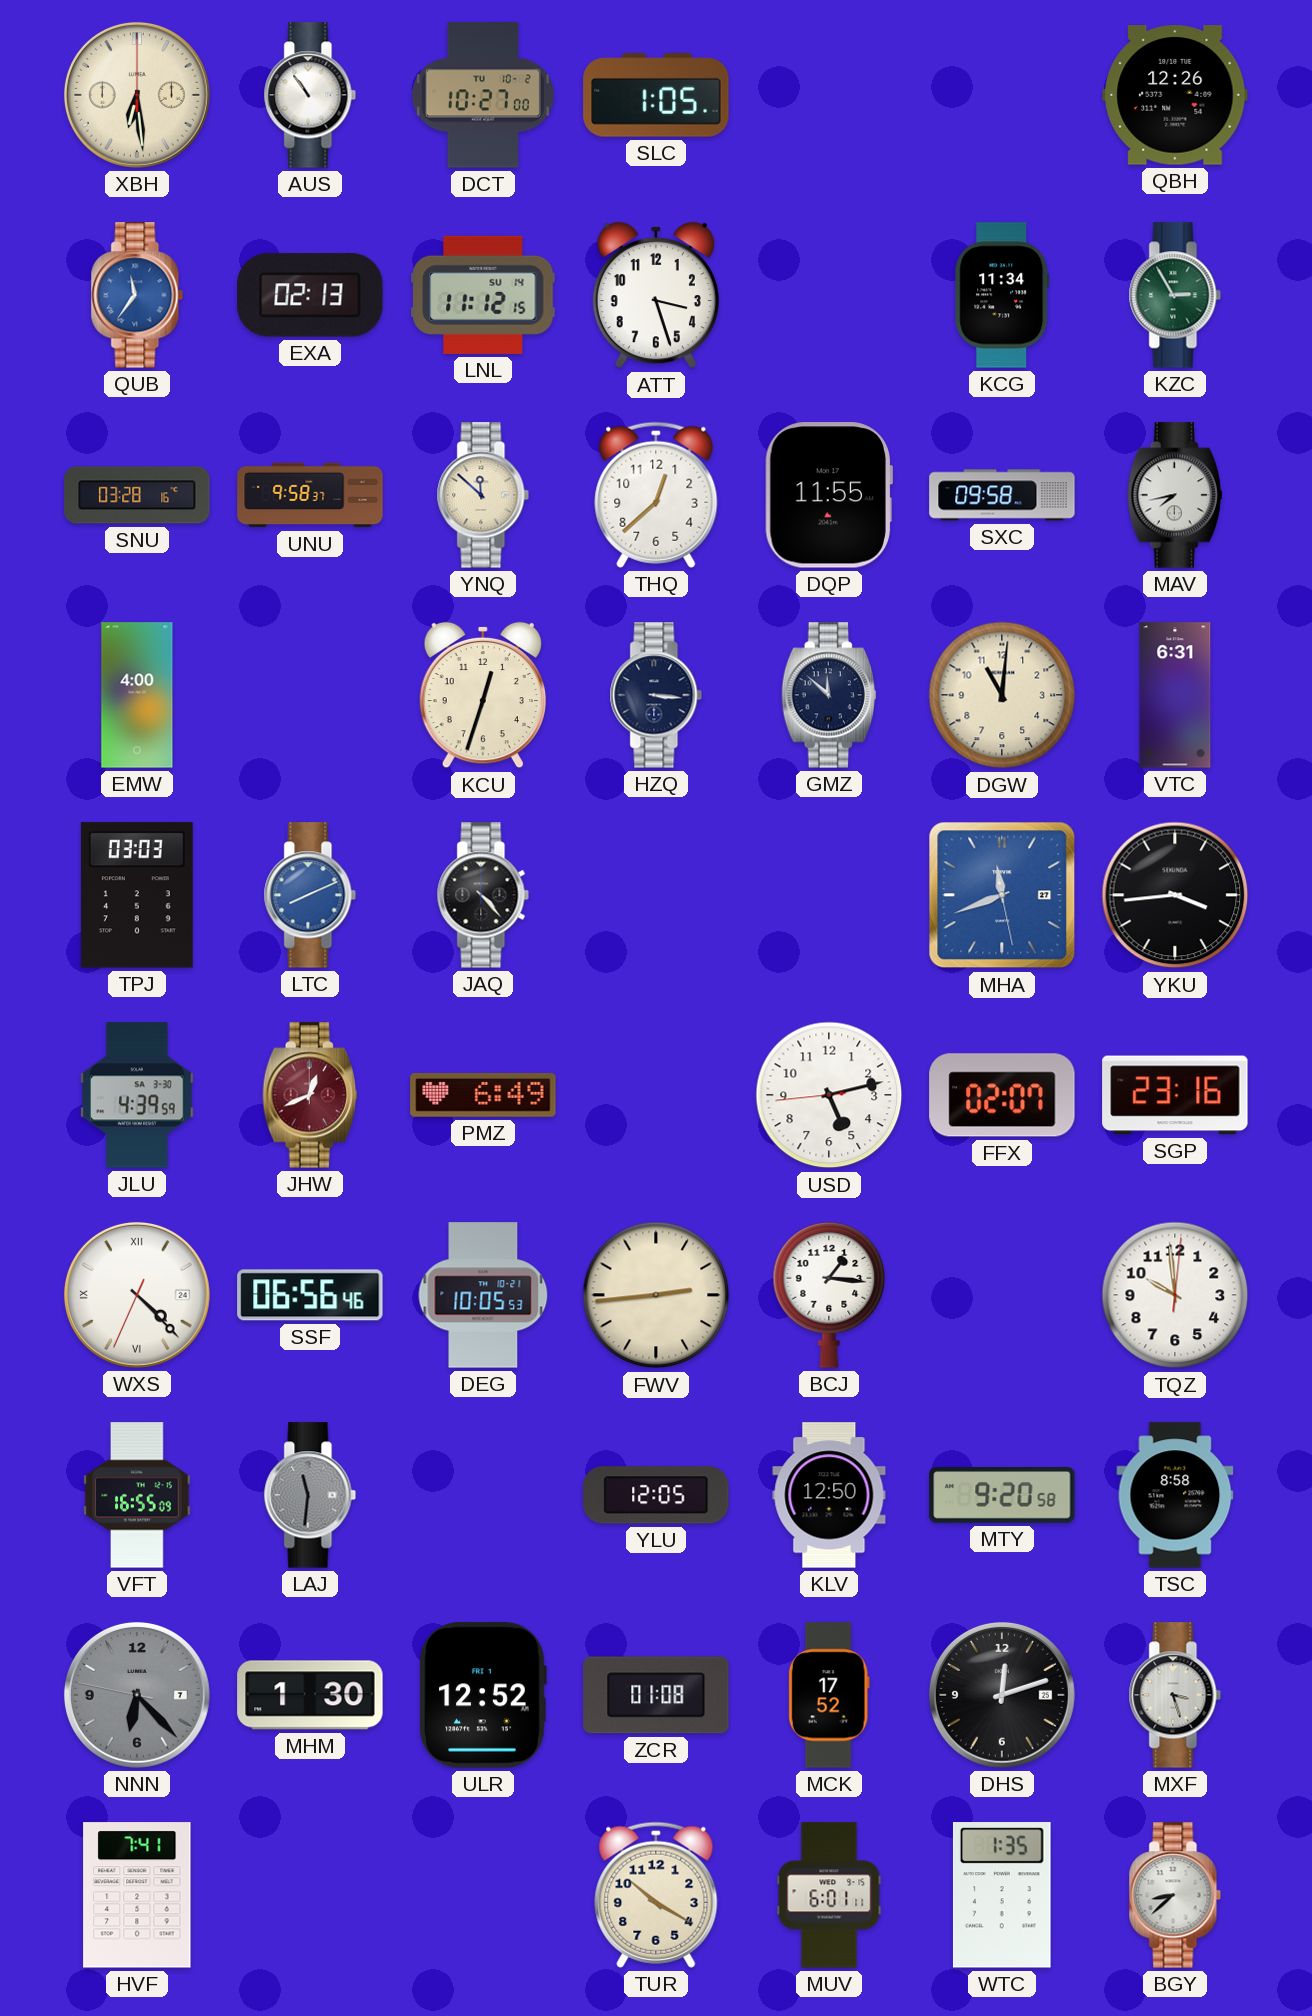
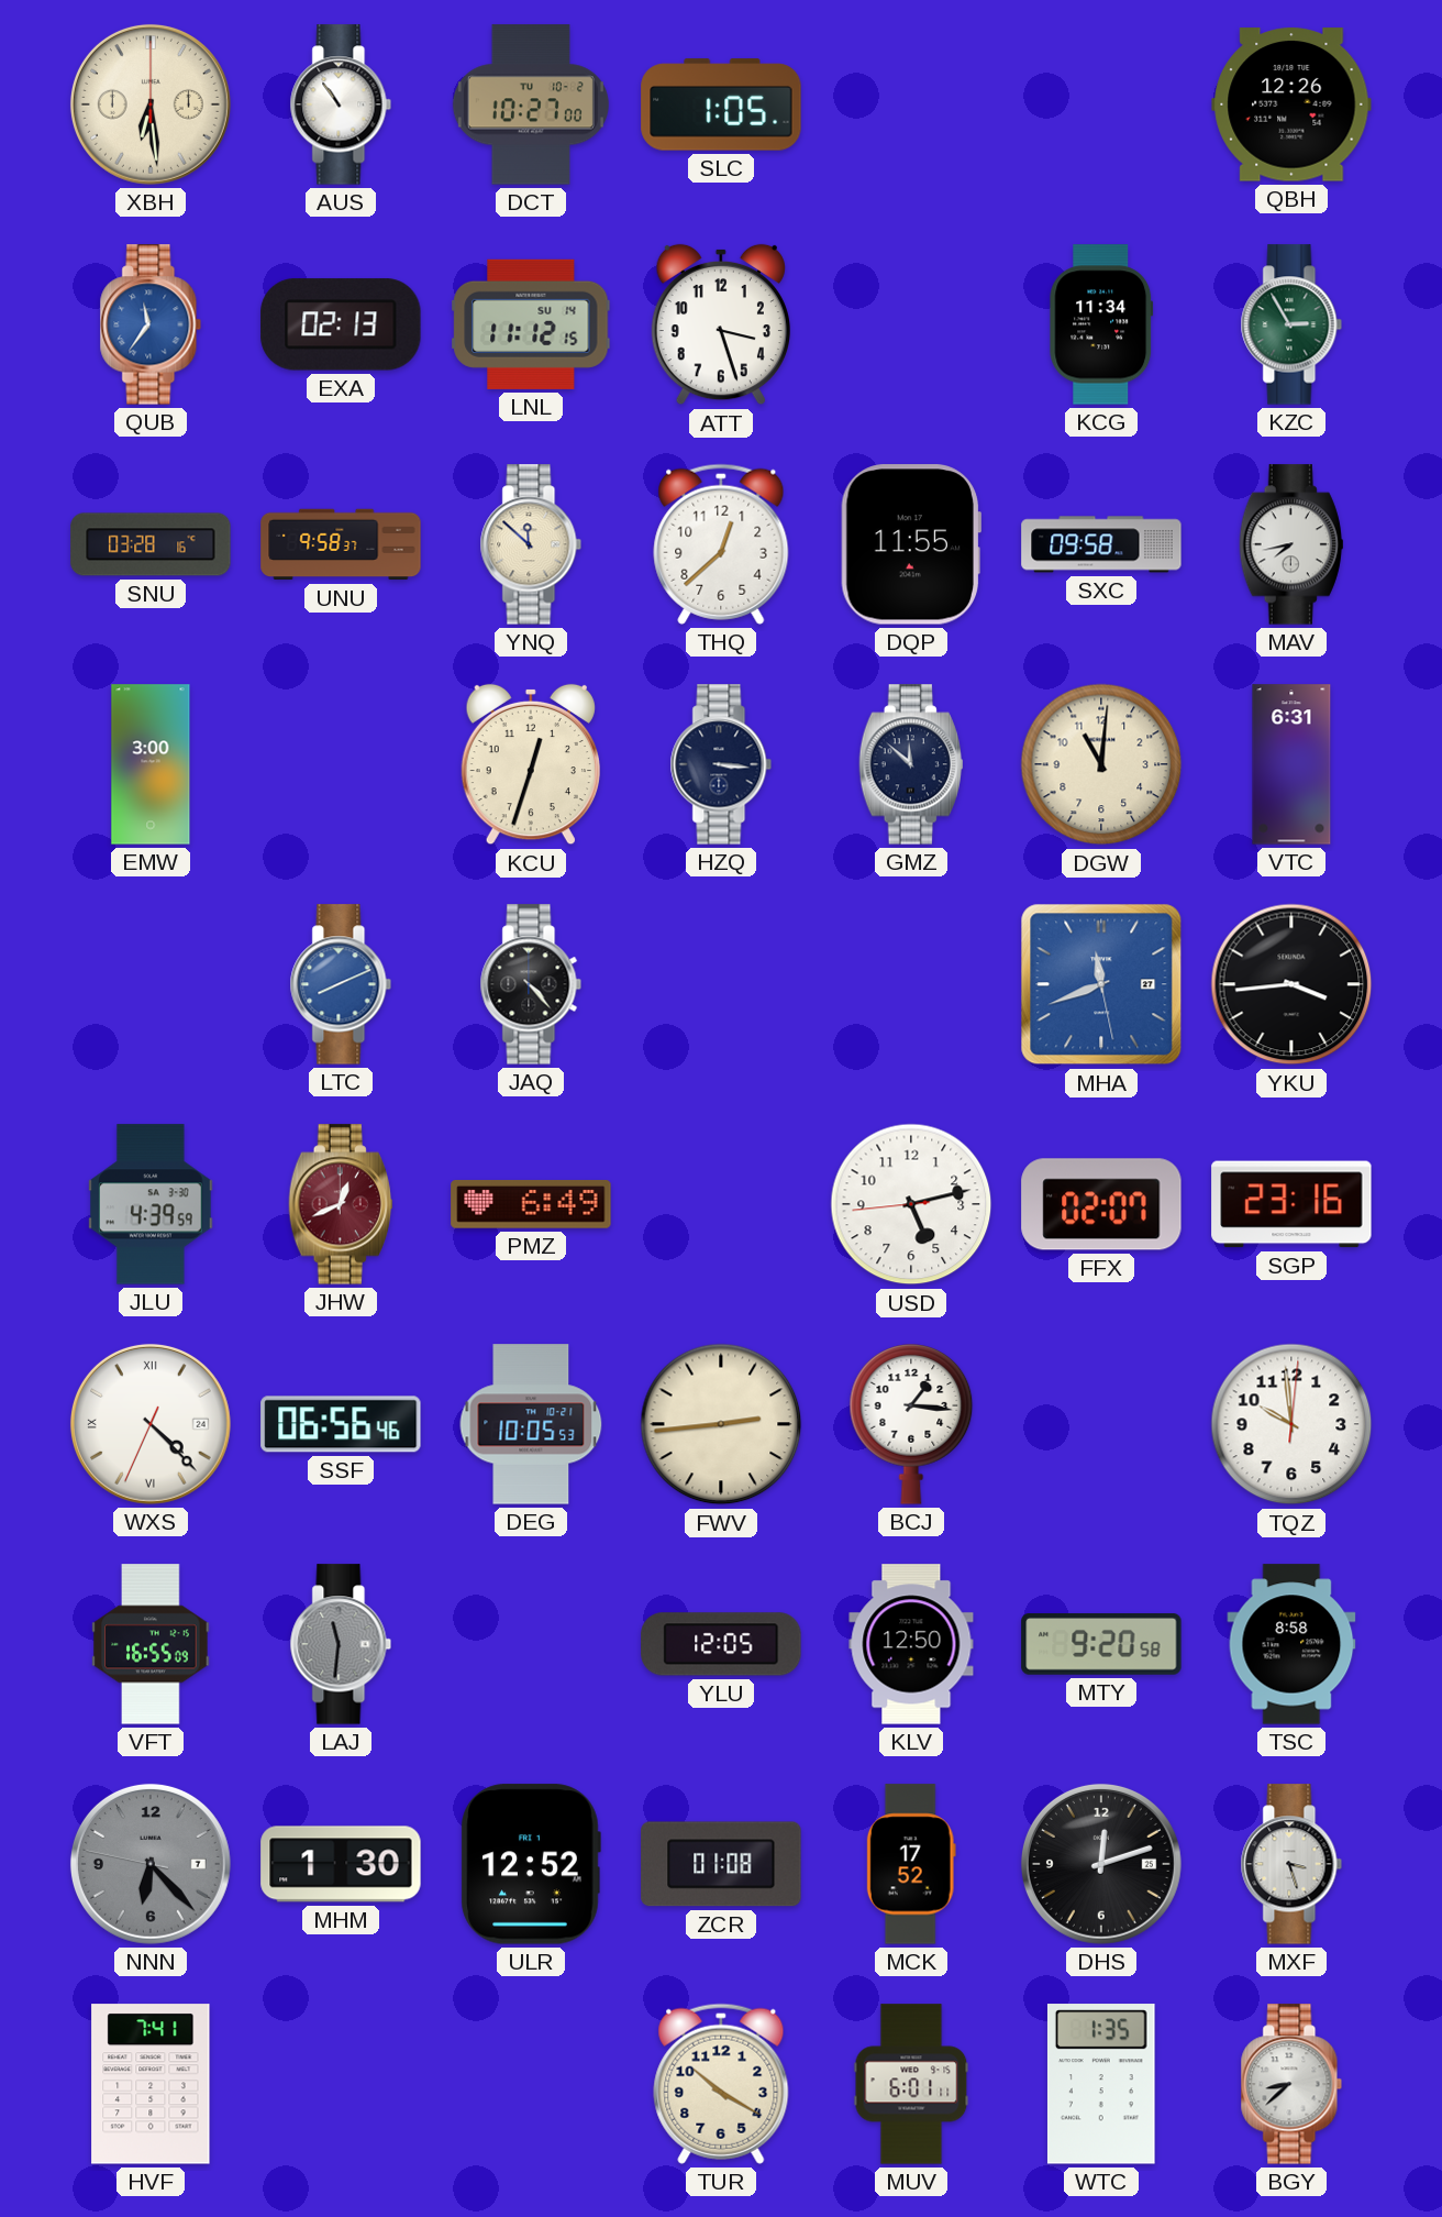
EMW: 4:00 -> 3:00 (151, 764)
TPJ: 03:03 -> none (137, 895)
